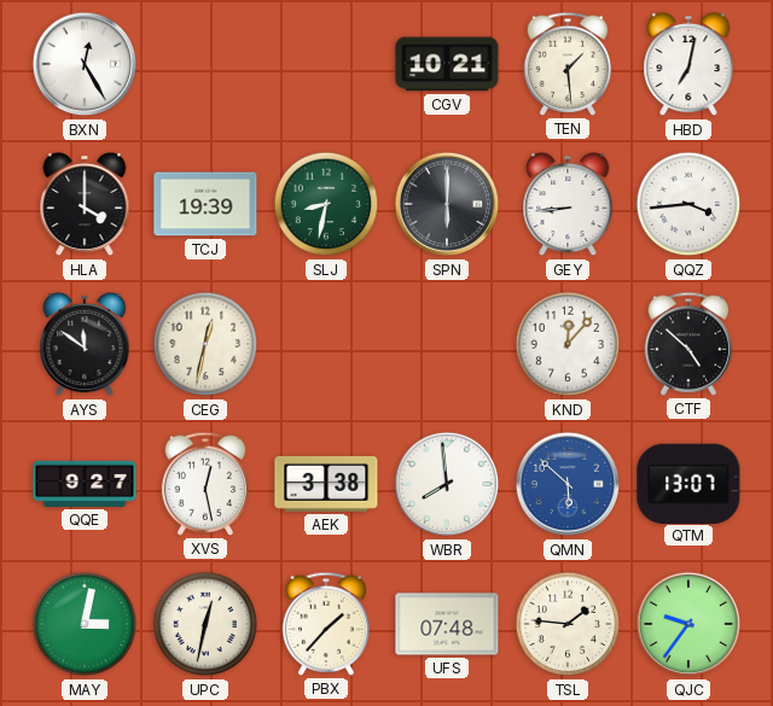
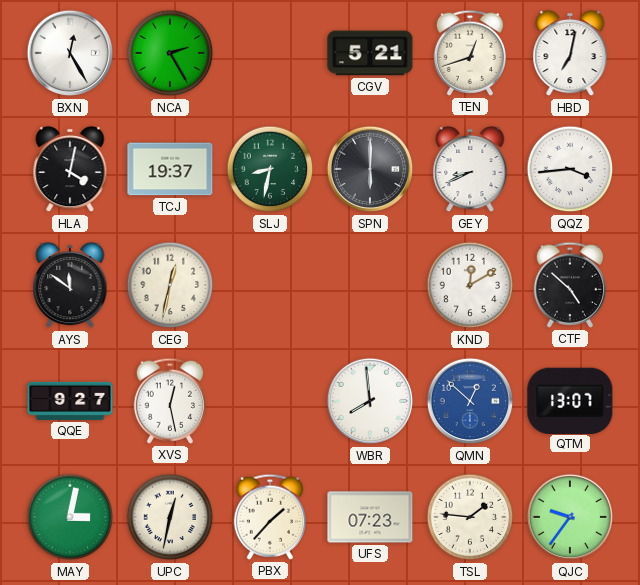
NCA: none -> 2:25 (170, 53)
CGV: 10:21 -> 5:21 (370, 53)
TEN: 1:29 -> 12:42 (469, 53)
HLA: 4:00 -> 4:02 (70, 169)
TCJ: 19:39 -> 19:37 (170, 169)
GEY: 8:44 -> 8:41 (470, 169)
KND: 12:07 -> 12:10 (470, 285)
AEK: 3:38 -> none (326, 484)
QMN: 5:52 -> 12:52 (470, 401)
UFS: 07:48 -> 07:23 (370, 517)
